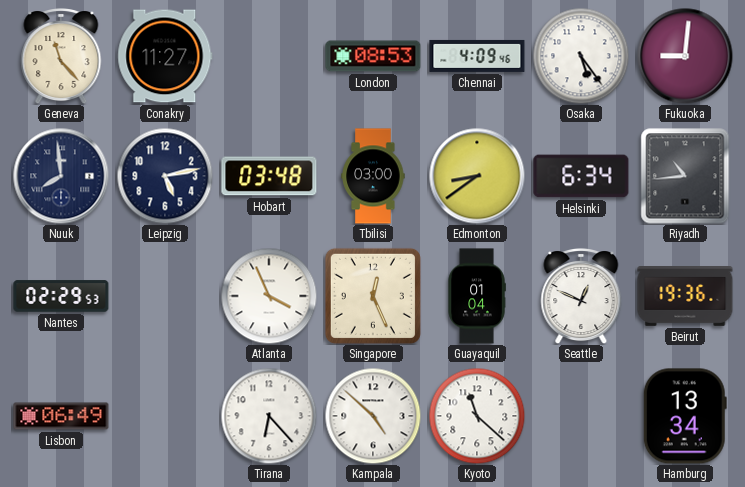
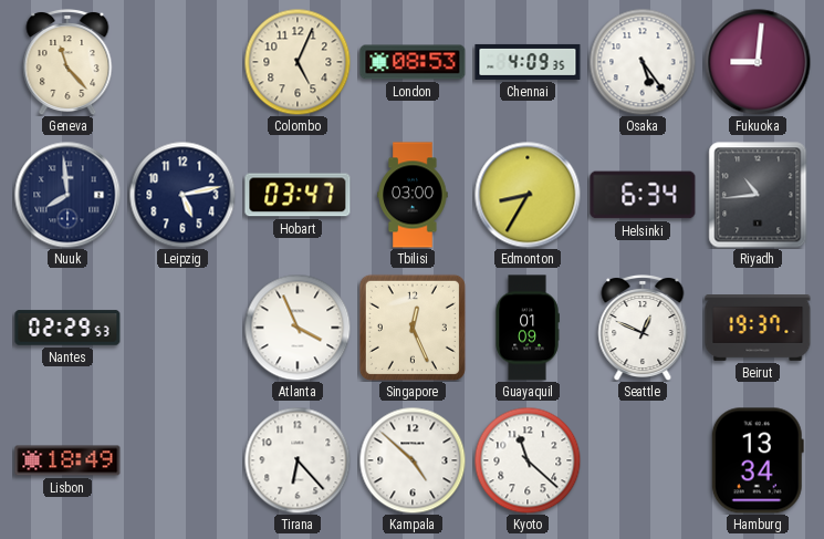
Conakry: 11:27 -> none (165, 56)
Colombo: none -> 5:04 (298, 62)
Chennai: 4:09:46 -> 4:09:35 (528, 62)
Hobart: 03:48 -> 03:47 (298, 195)
Edmonton: 8:39 -> 8:35 (528, 195)
Guayaquil: 01:04 -> 01:09 (528, 328)
Beirut: 19:36 -> 19:37 (758, 329)
Lisbon: 06:49 -> 18:49 (67, 460)
